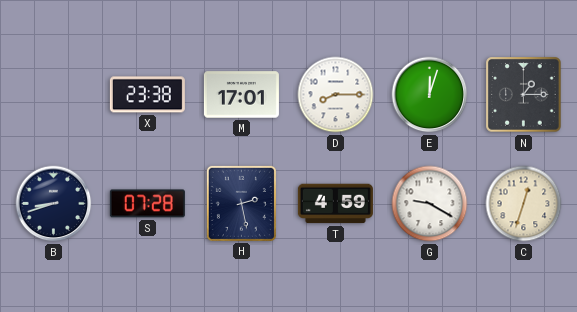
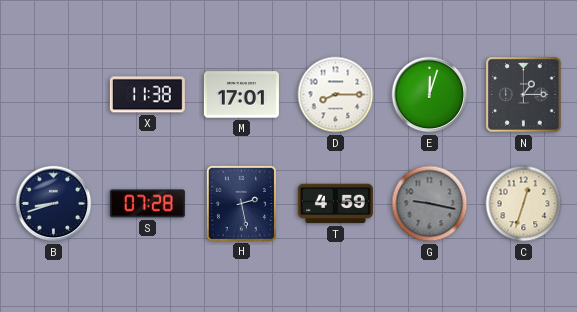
X: 23:38 -> 11:38 (147, 95)
G: 9:20 -> 9:17 (430, 204)
G dial: white -> grey (430, 204)
